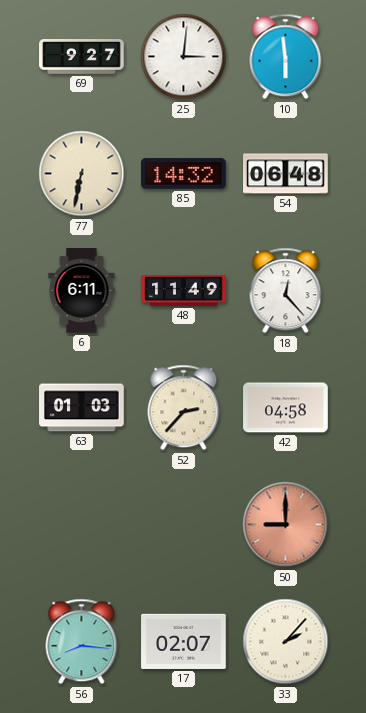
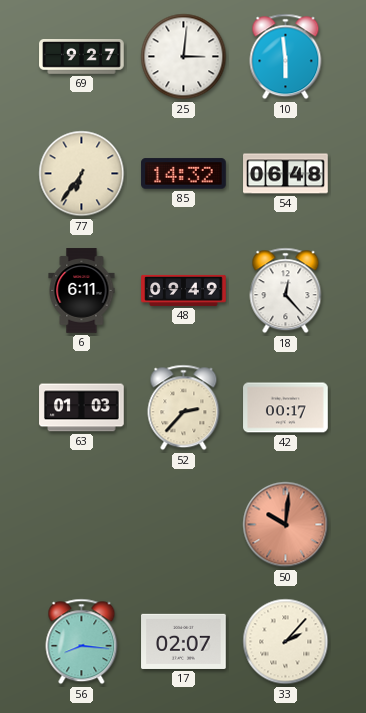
77: 6:32 -> 6:36 (82, 174)
48: 11:49 -> 09:49 (184, 290)
42: 04:58 -> 00:17 (286, 408)
50: 9:00 -> 10:01 (286, 525)
